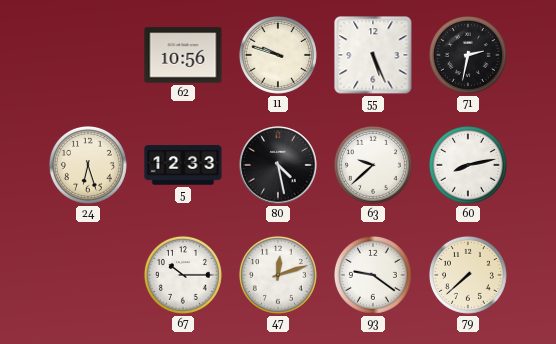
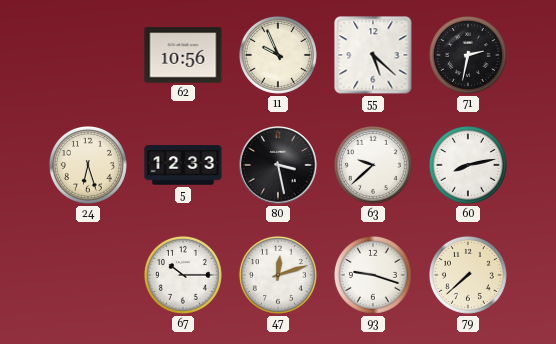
11: 9:48 -> 9:56 (278, 55)
55: 5:26 -> 5:22 (373, 55)
80: 4:28 -> 3:28 (278, 165)
93: 9:21 -> 9:18 (373, 275)
